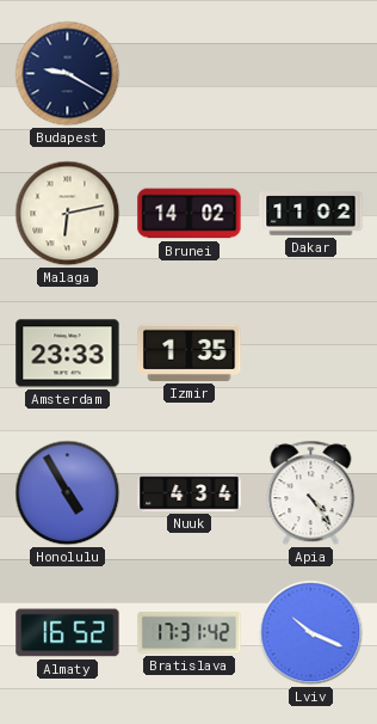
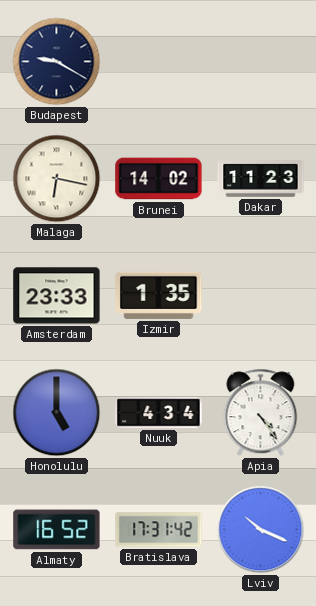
Malaga: 6:13 -> 6:17 (57, 179)
Dakar: 11:02 -> 11:23 (261, 179)
Honolulu: 4:55 -> 5:00 (57, 413)
